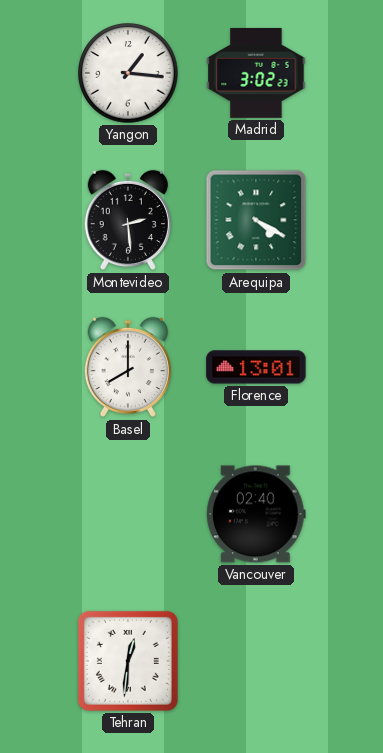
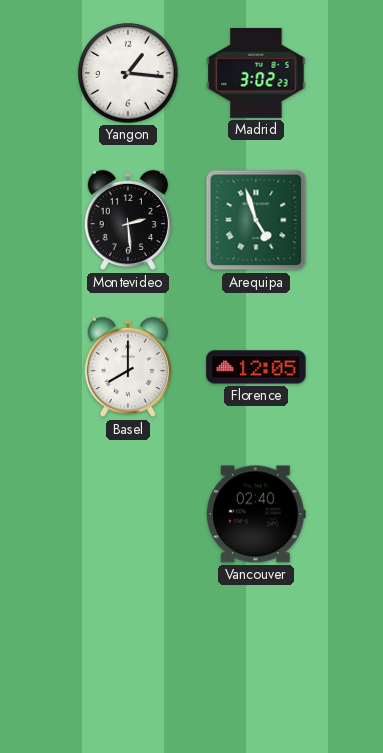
Arequipa: 4:20 -> 4:57 (256, 220)
Florence: 13:01 -> 12:05 (256, 367)
Tehran: 12:31 -> none (128, 661)
